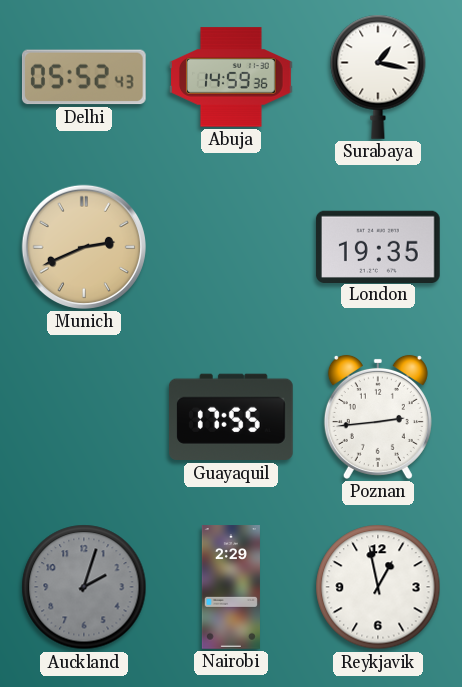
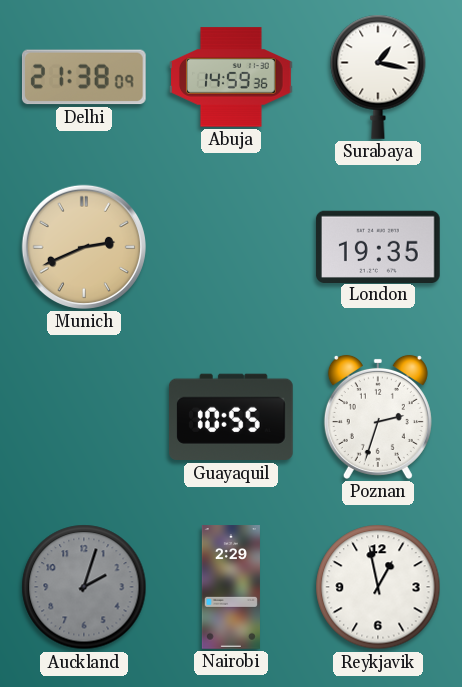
Delhi: 05:52 -> 21:38 (84, 77)
Guayaquil: 17:55 -> 10:55 (231, 417)
Poznan: 2:44 -> 2:33 (378, 417)
